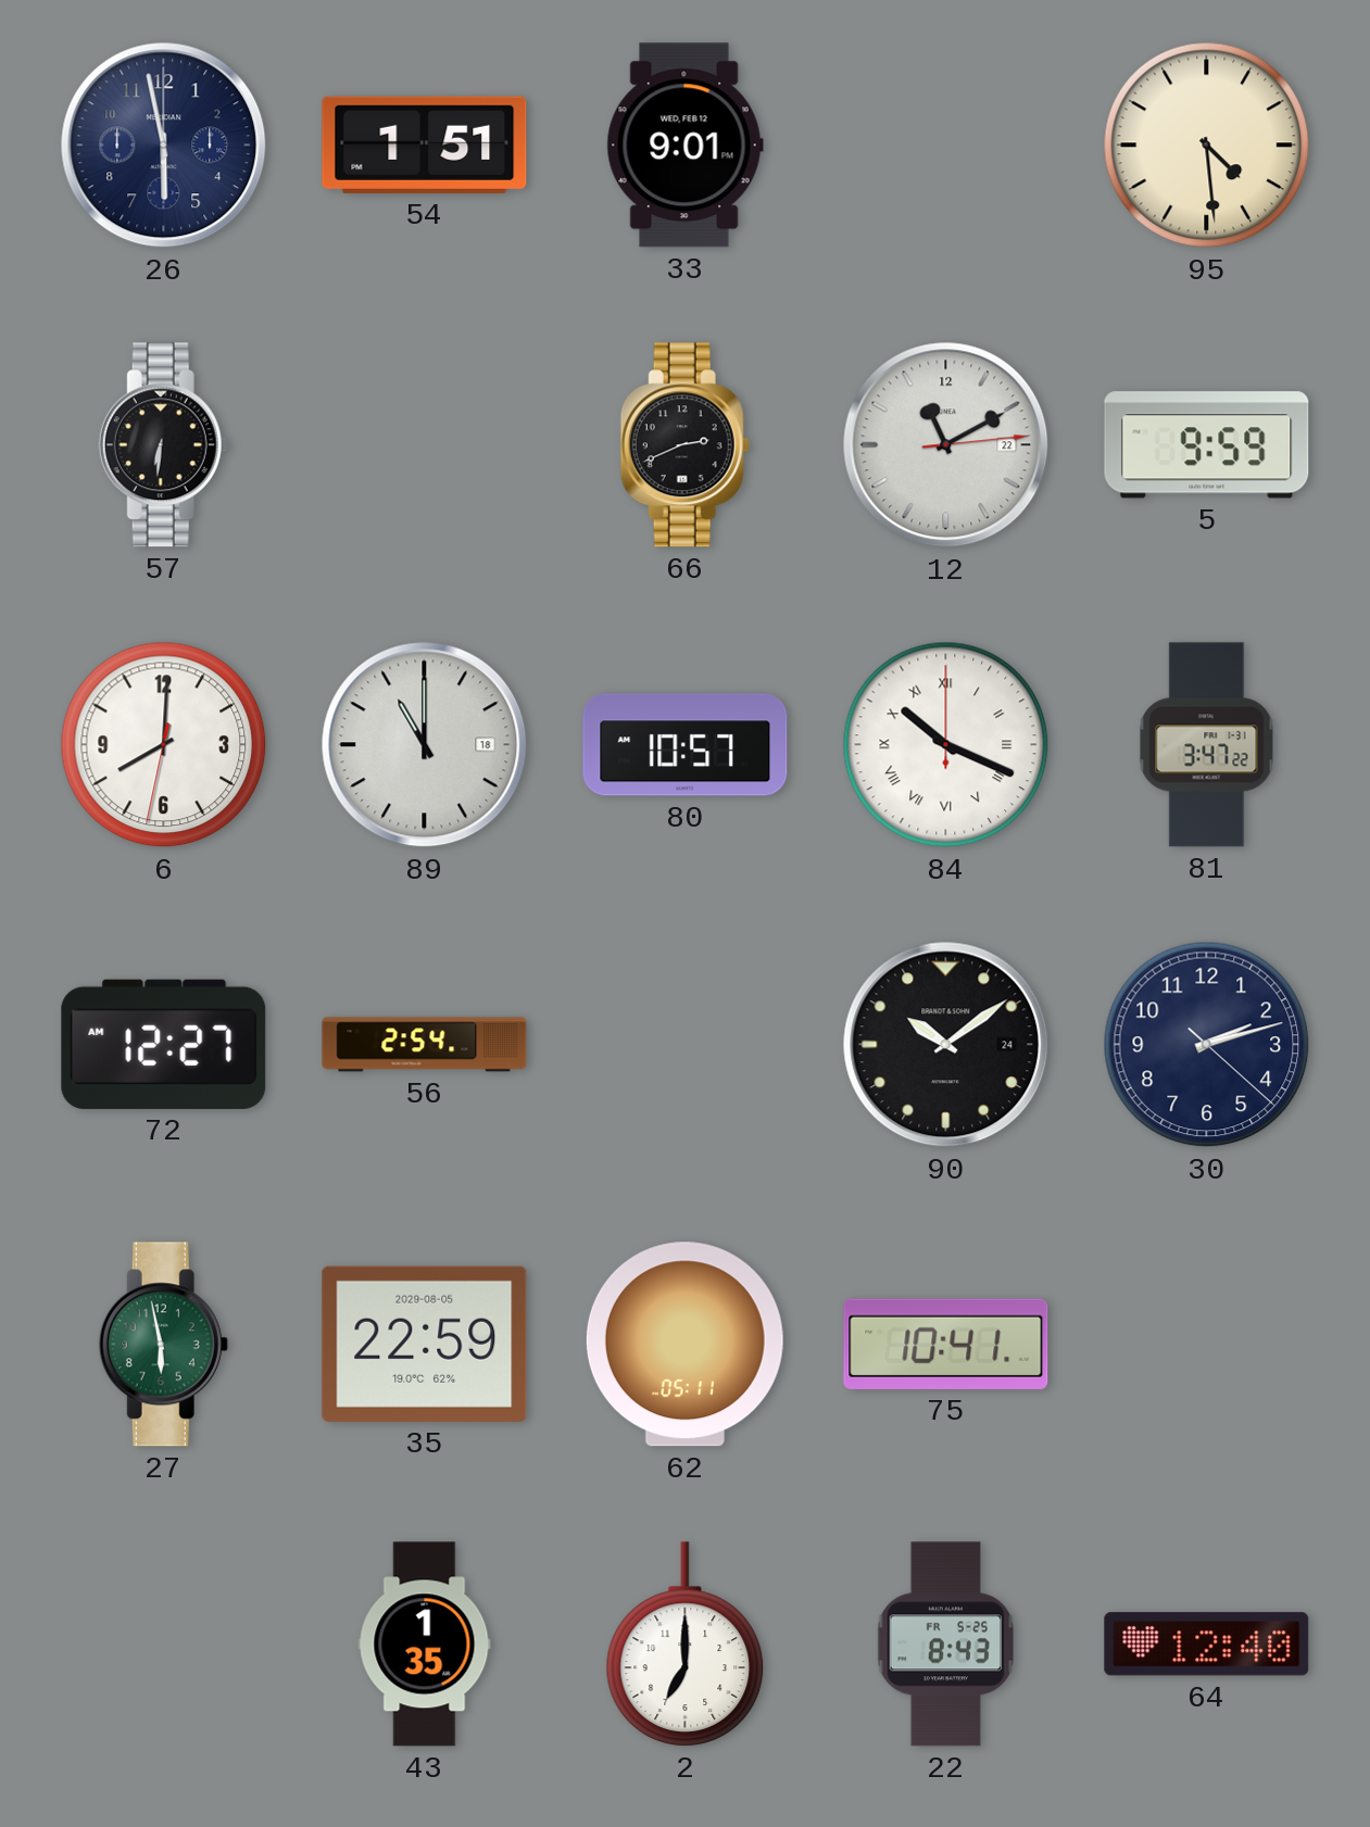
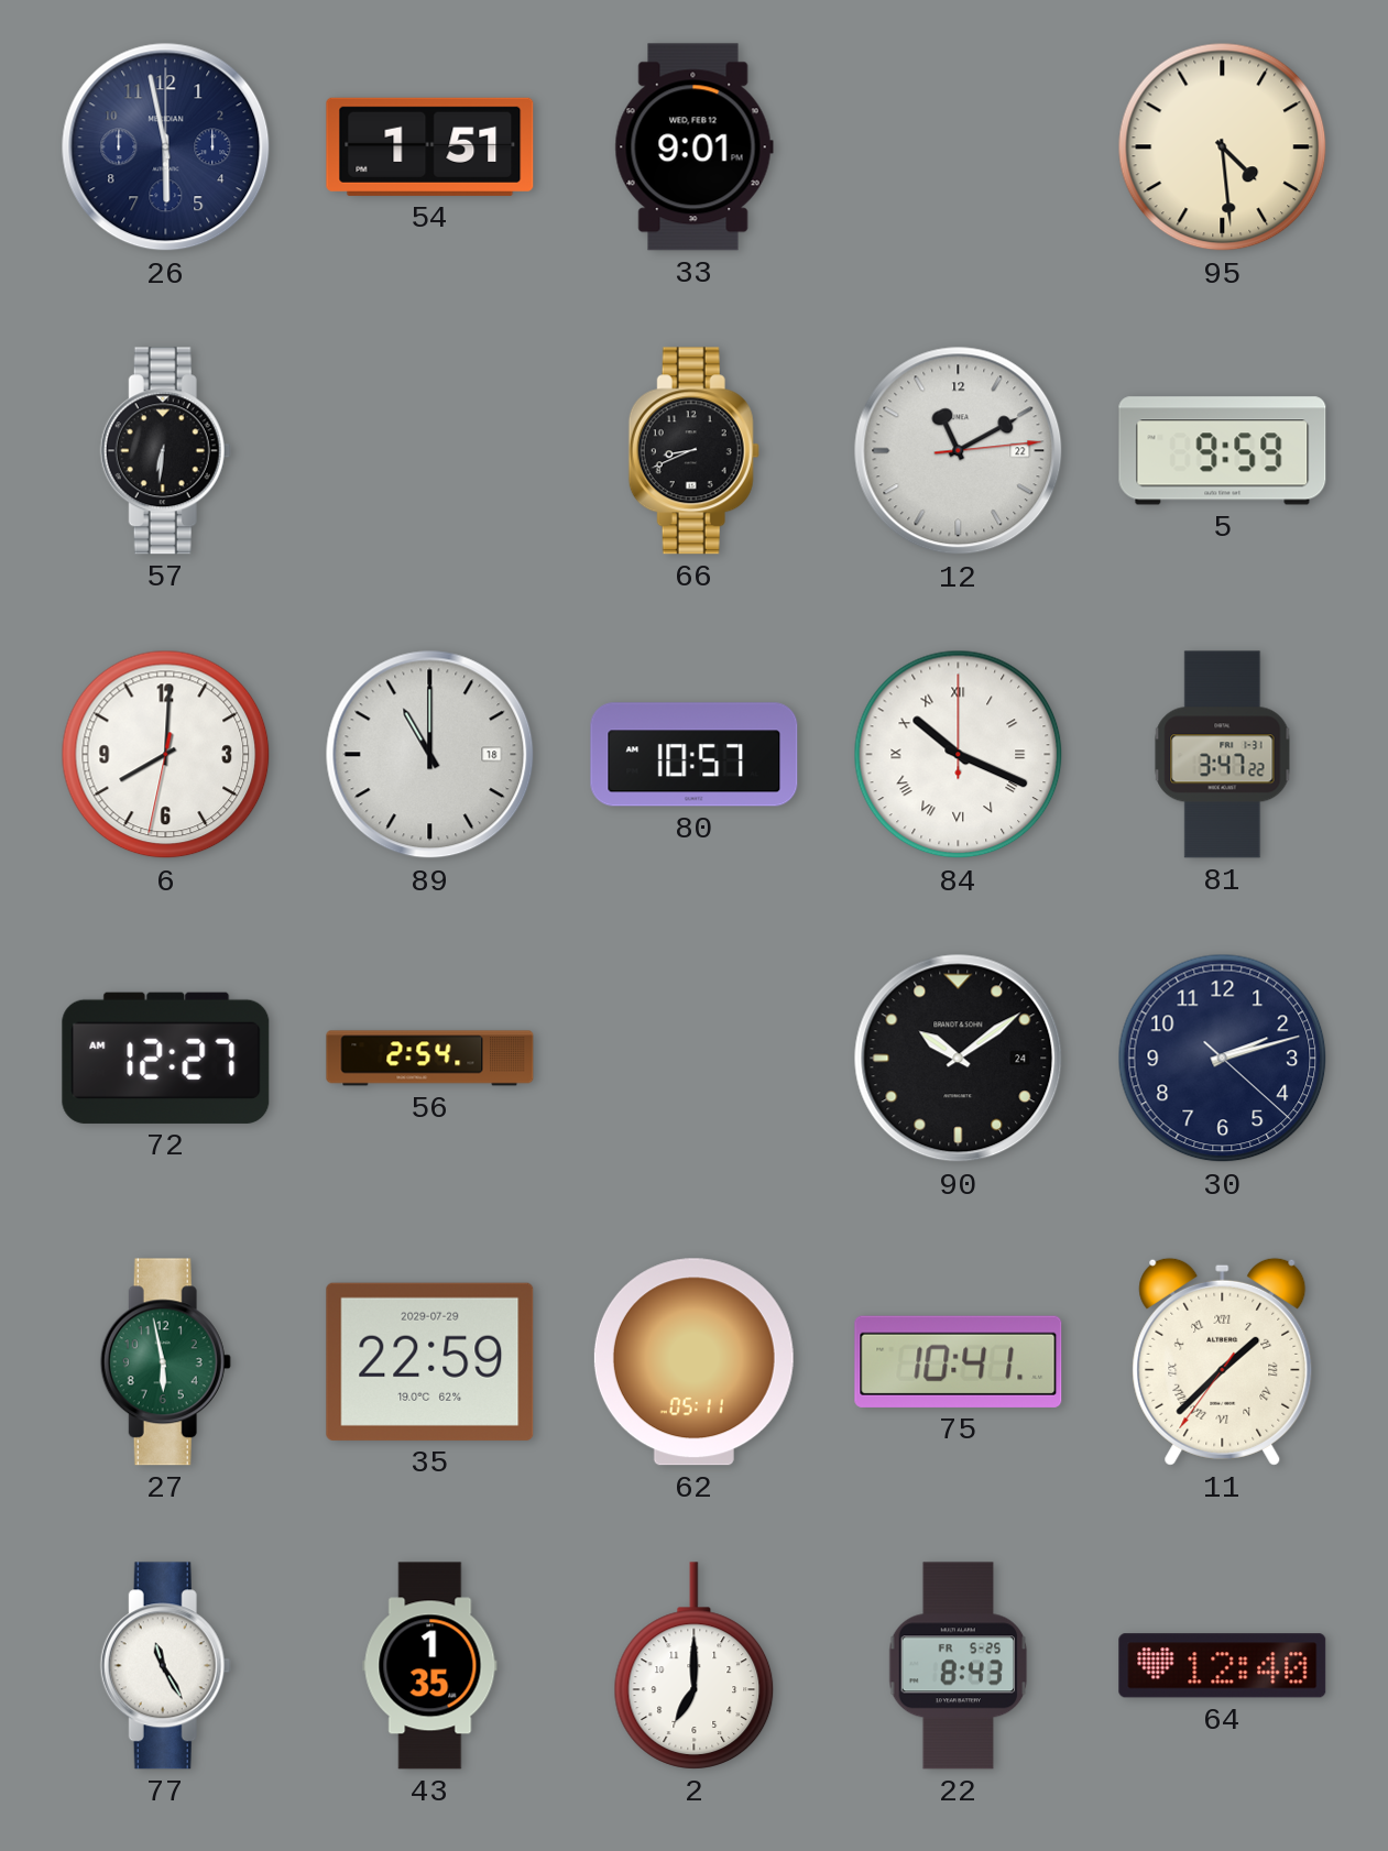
66: 2:41 -> 8:41 (693, 451)
35 date: 2029-08-05 -> 2029-07-29 (430, 1361)
11: none -> 1:37 (1223, 1361)
77: none -> 11:25 (165, 1666)
